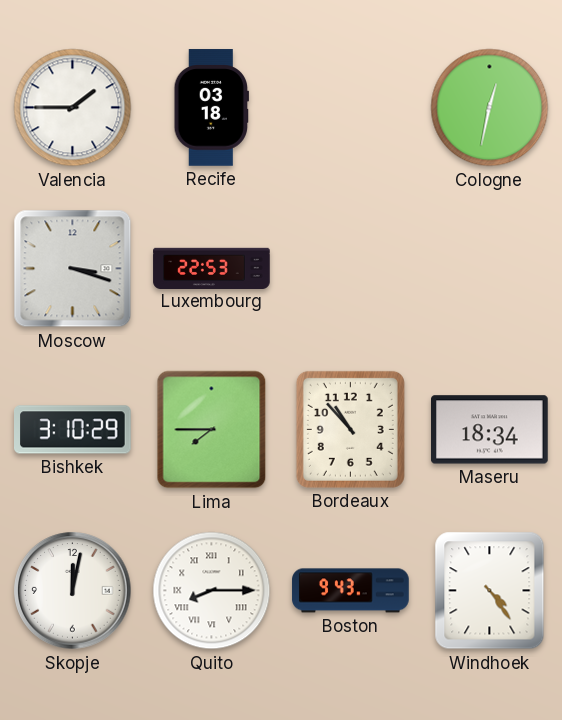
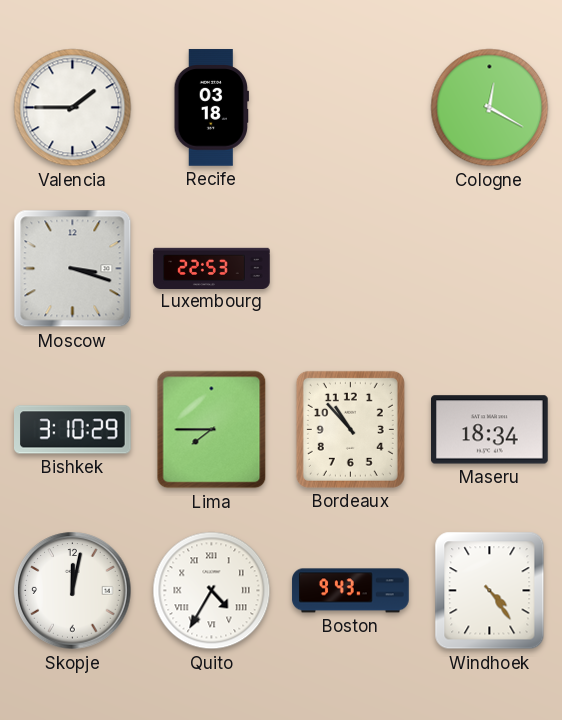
Cologne: 12:32 -> 12:20 (490, 108)
Quito: 8:15 -> 4:35 (212, 591)
